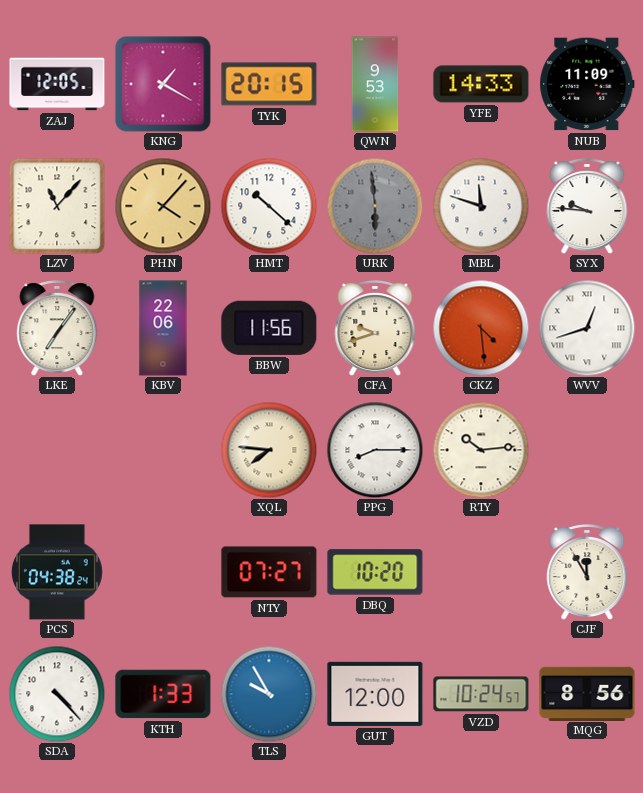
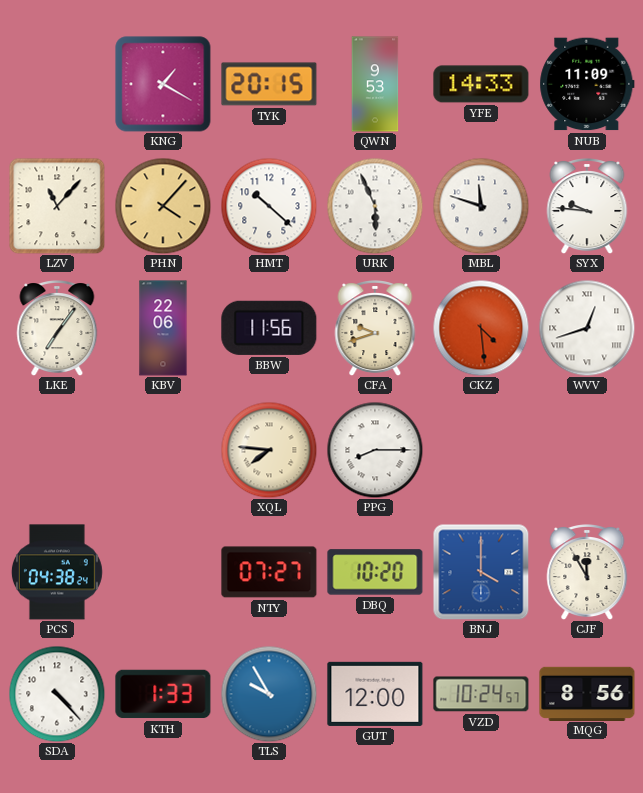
ZAJ: 12:05 -> none (57, 84)
URK: 5:59 -> 5:56 (375, 206)
URK dial: grey -> white (375, 206)
RTY: 10:14 -> none (481, 450)
BNJ: none -> 4:00 (481, 572)
